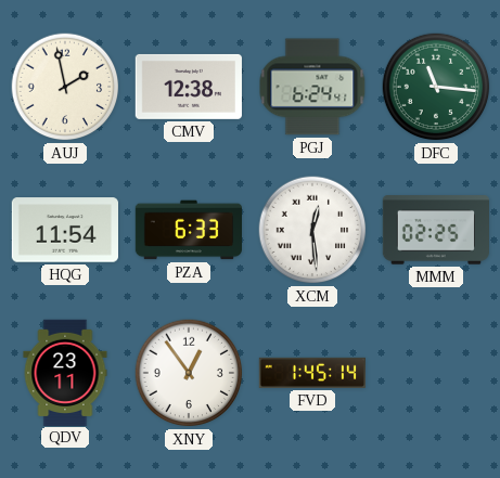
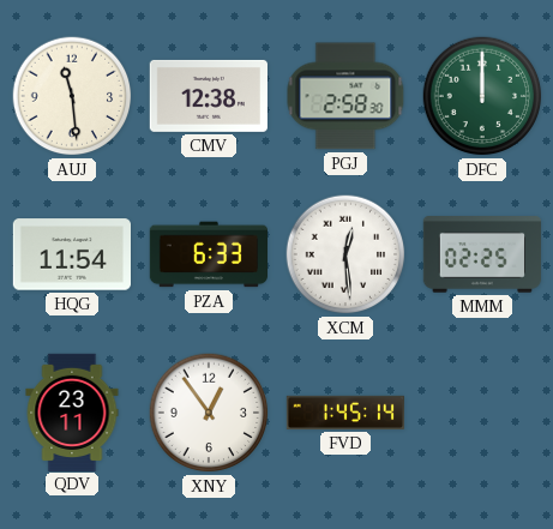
AUJ: 1:58 -> 11:29 (72, 96)
PGJ: 6:24 -> 2:58 (345, 96)
DFC: 11:16 -> 12:00 (482, 96)
